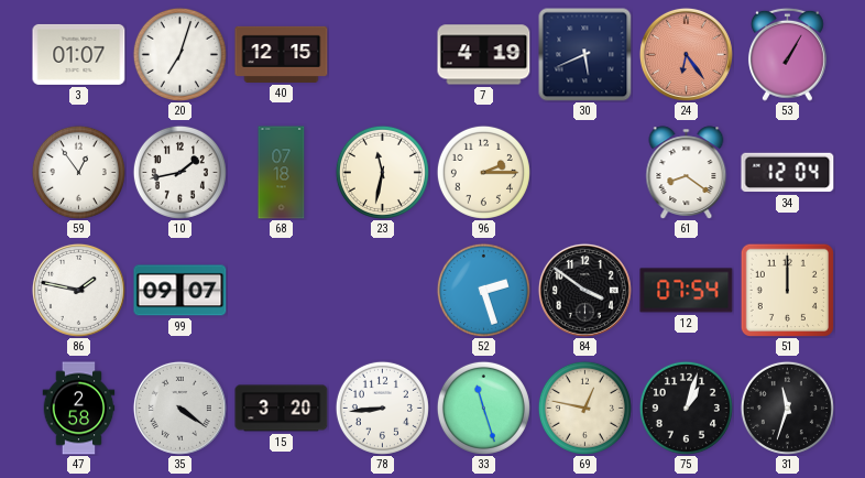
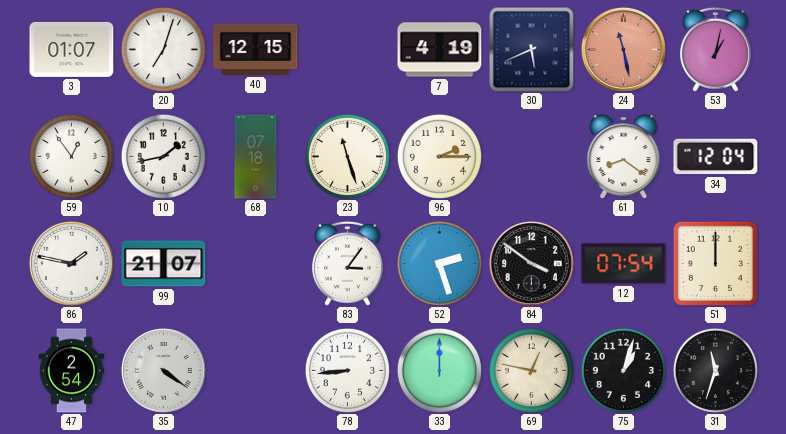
24: 6:24 -> 11:28 (623, 49)
53: 1:05 -> 1:02 (715, 49)
23: 11:32 -> 11:27 (347, 156)
99: 09:07 -> 21:07 (164, 264)
83: none -> 3:06 (347, 263)
47: 2:58 -> 2:54 (72, 371)
15: 3:20 -> none (282, 409)
33: 11:27 -> 12:00 (439, 370)
